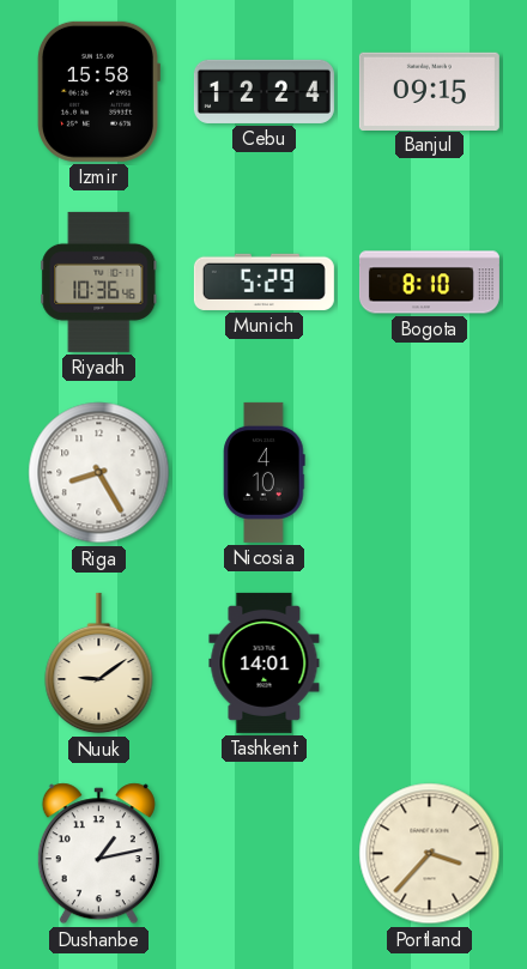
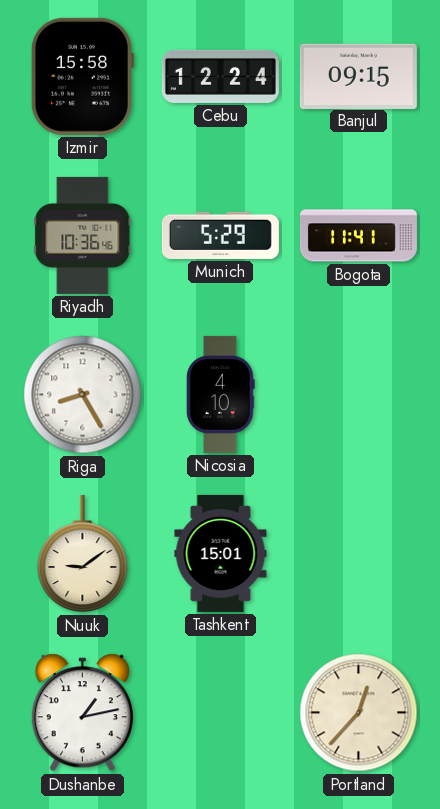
Bogota: 8:10 -> 11:41 (358, 236)
Tashkent: 14:01 -> 15:01 (221, 553)
Portland: 3:37 -> 12:37 (359, 713)
